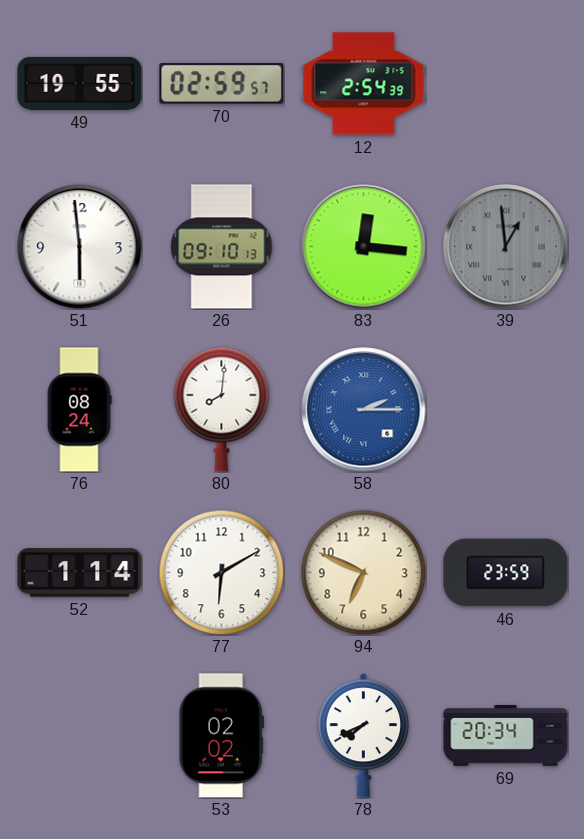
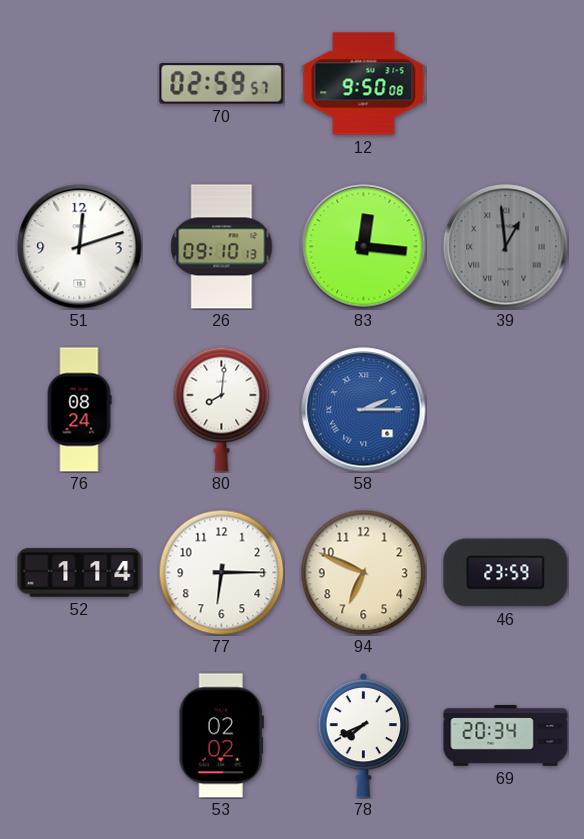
49: 19:55 -> none (80, 83)
12: 2:54 -> 9:50 (364, 84)
51: 5:59 -> 12:12 (80, 247)
77: 6:10 -> 6:15 (221, 572)
